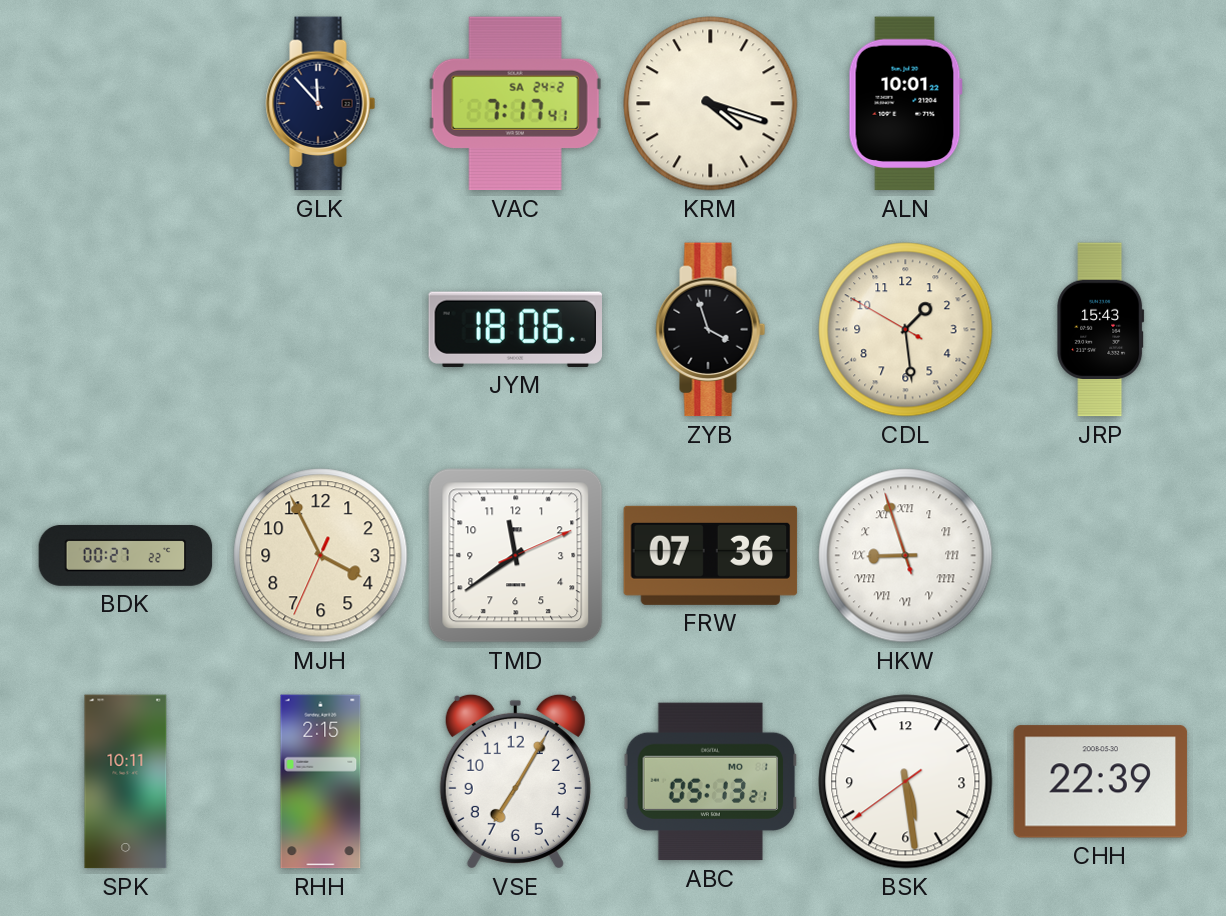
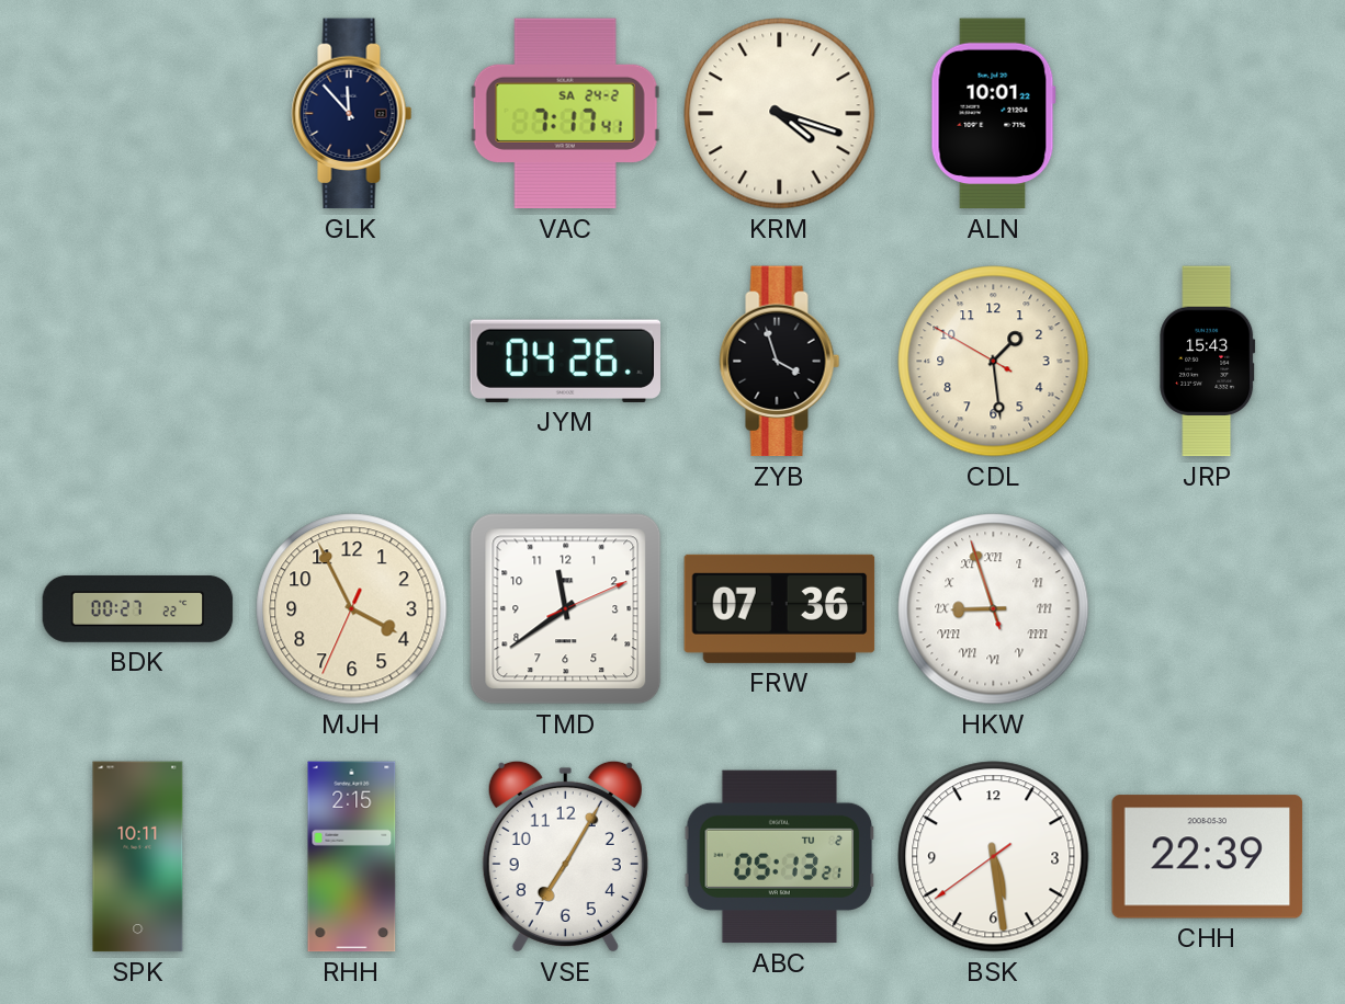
JYM: 18:06 -> 04:26 (565, 361)
ABC date: MO 1 -> TU 2 (780, 857)
